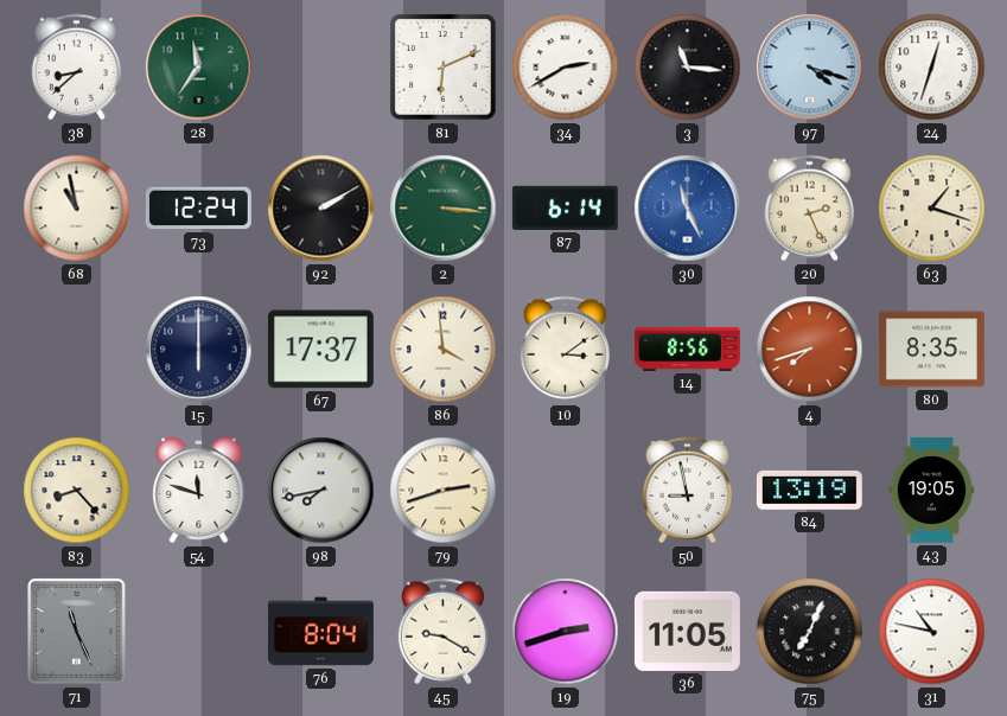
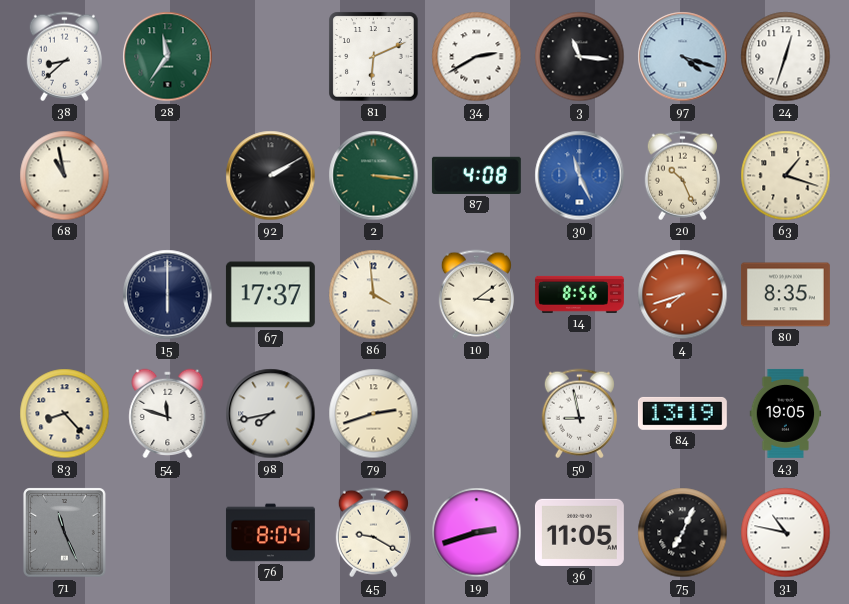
73: 12:24 -> none (198, 209)
87: 6:14 -> 4:08 (476, 175)
20: 2:26 -> 10:26 (682, 176)
